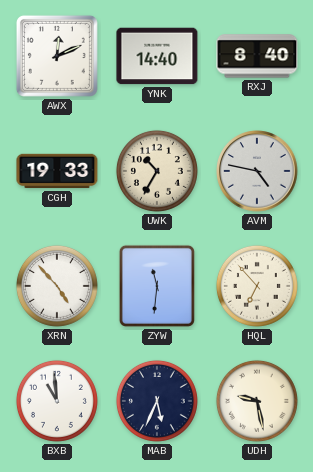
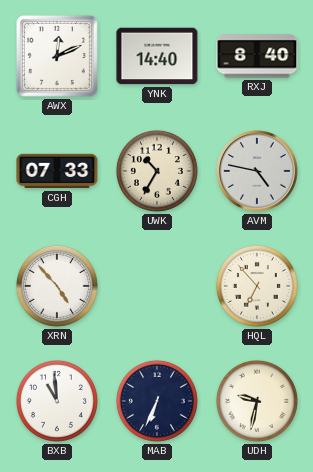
CGH: 19:33 -> 07:33 (57, 171)
ZYW: 11:31 -> none (157, 286)
MAB: 5:34 -> 6:34 (157, 401)
UDH: 9:28 -> 9:32 (257, 401)
